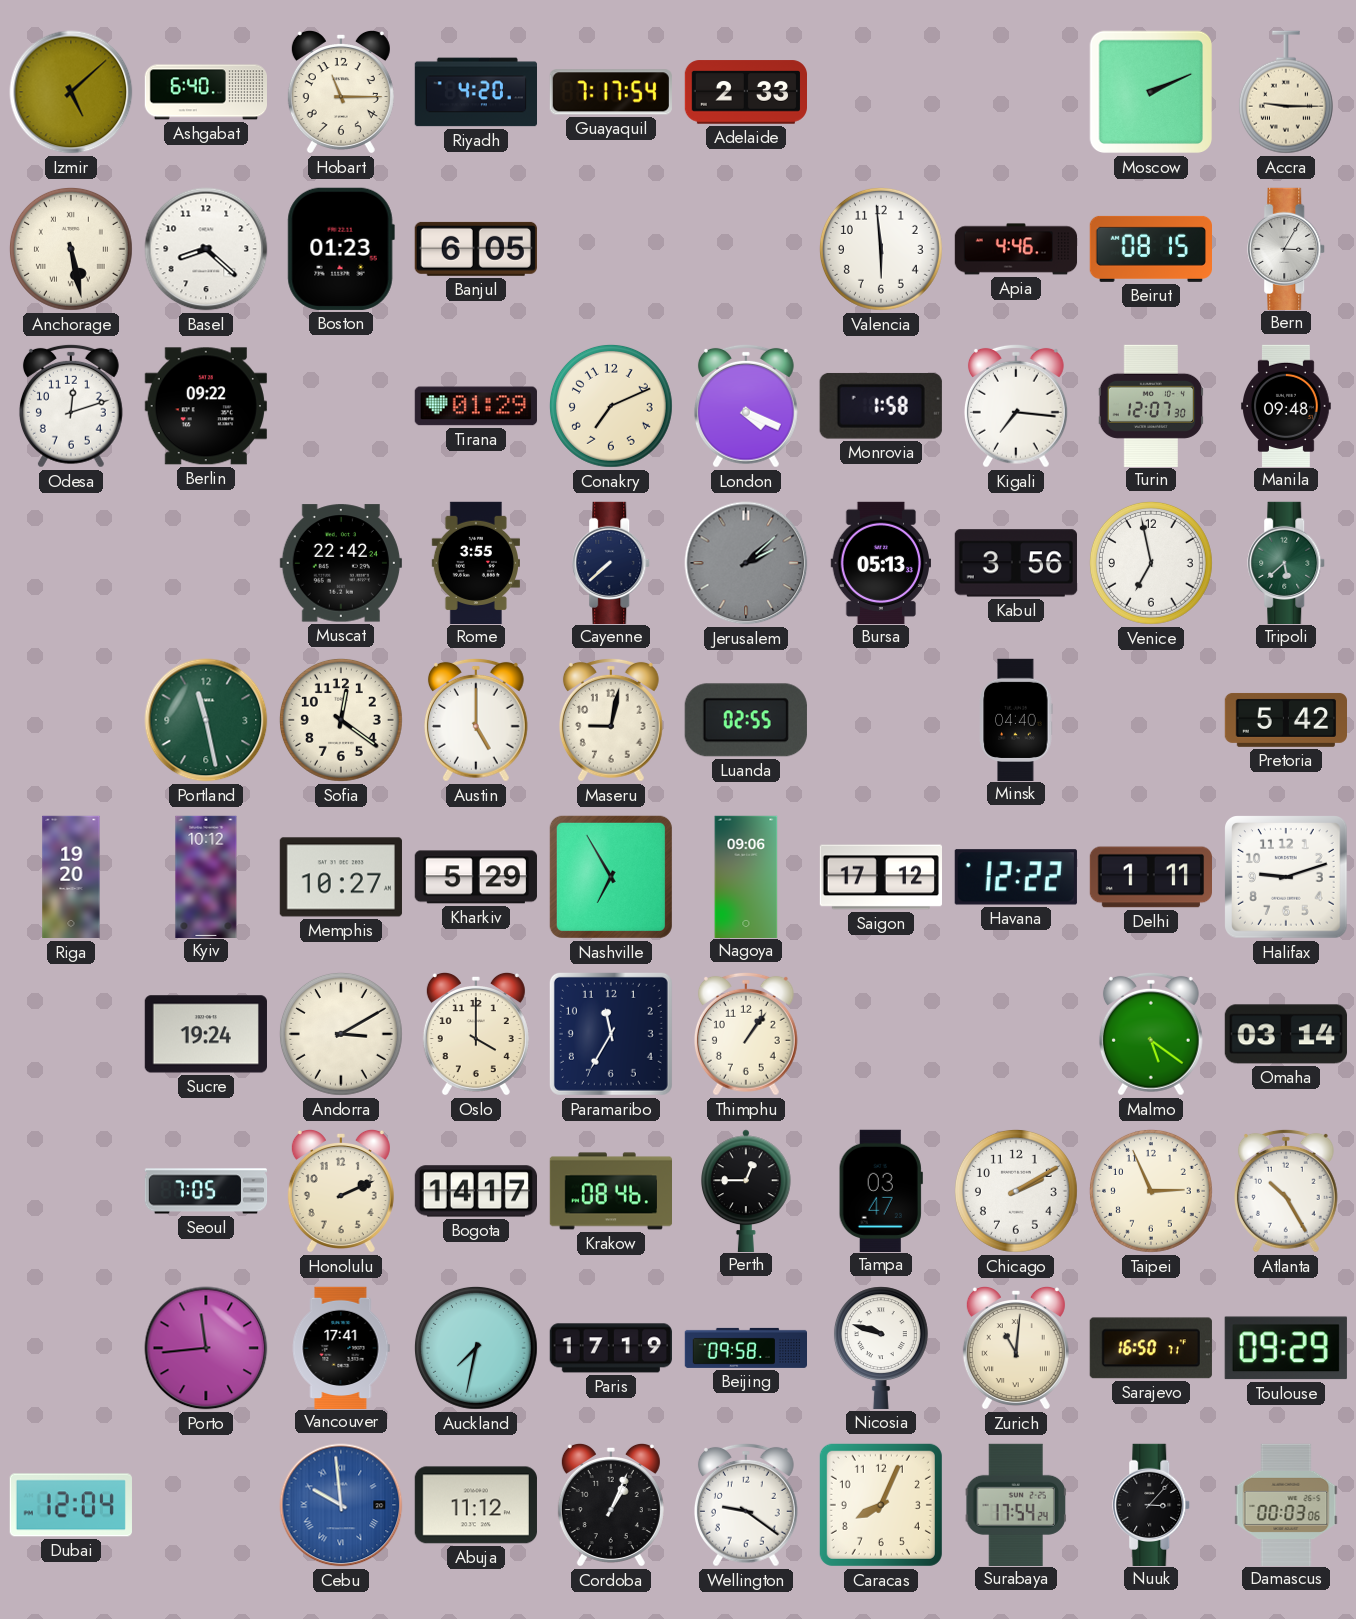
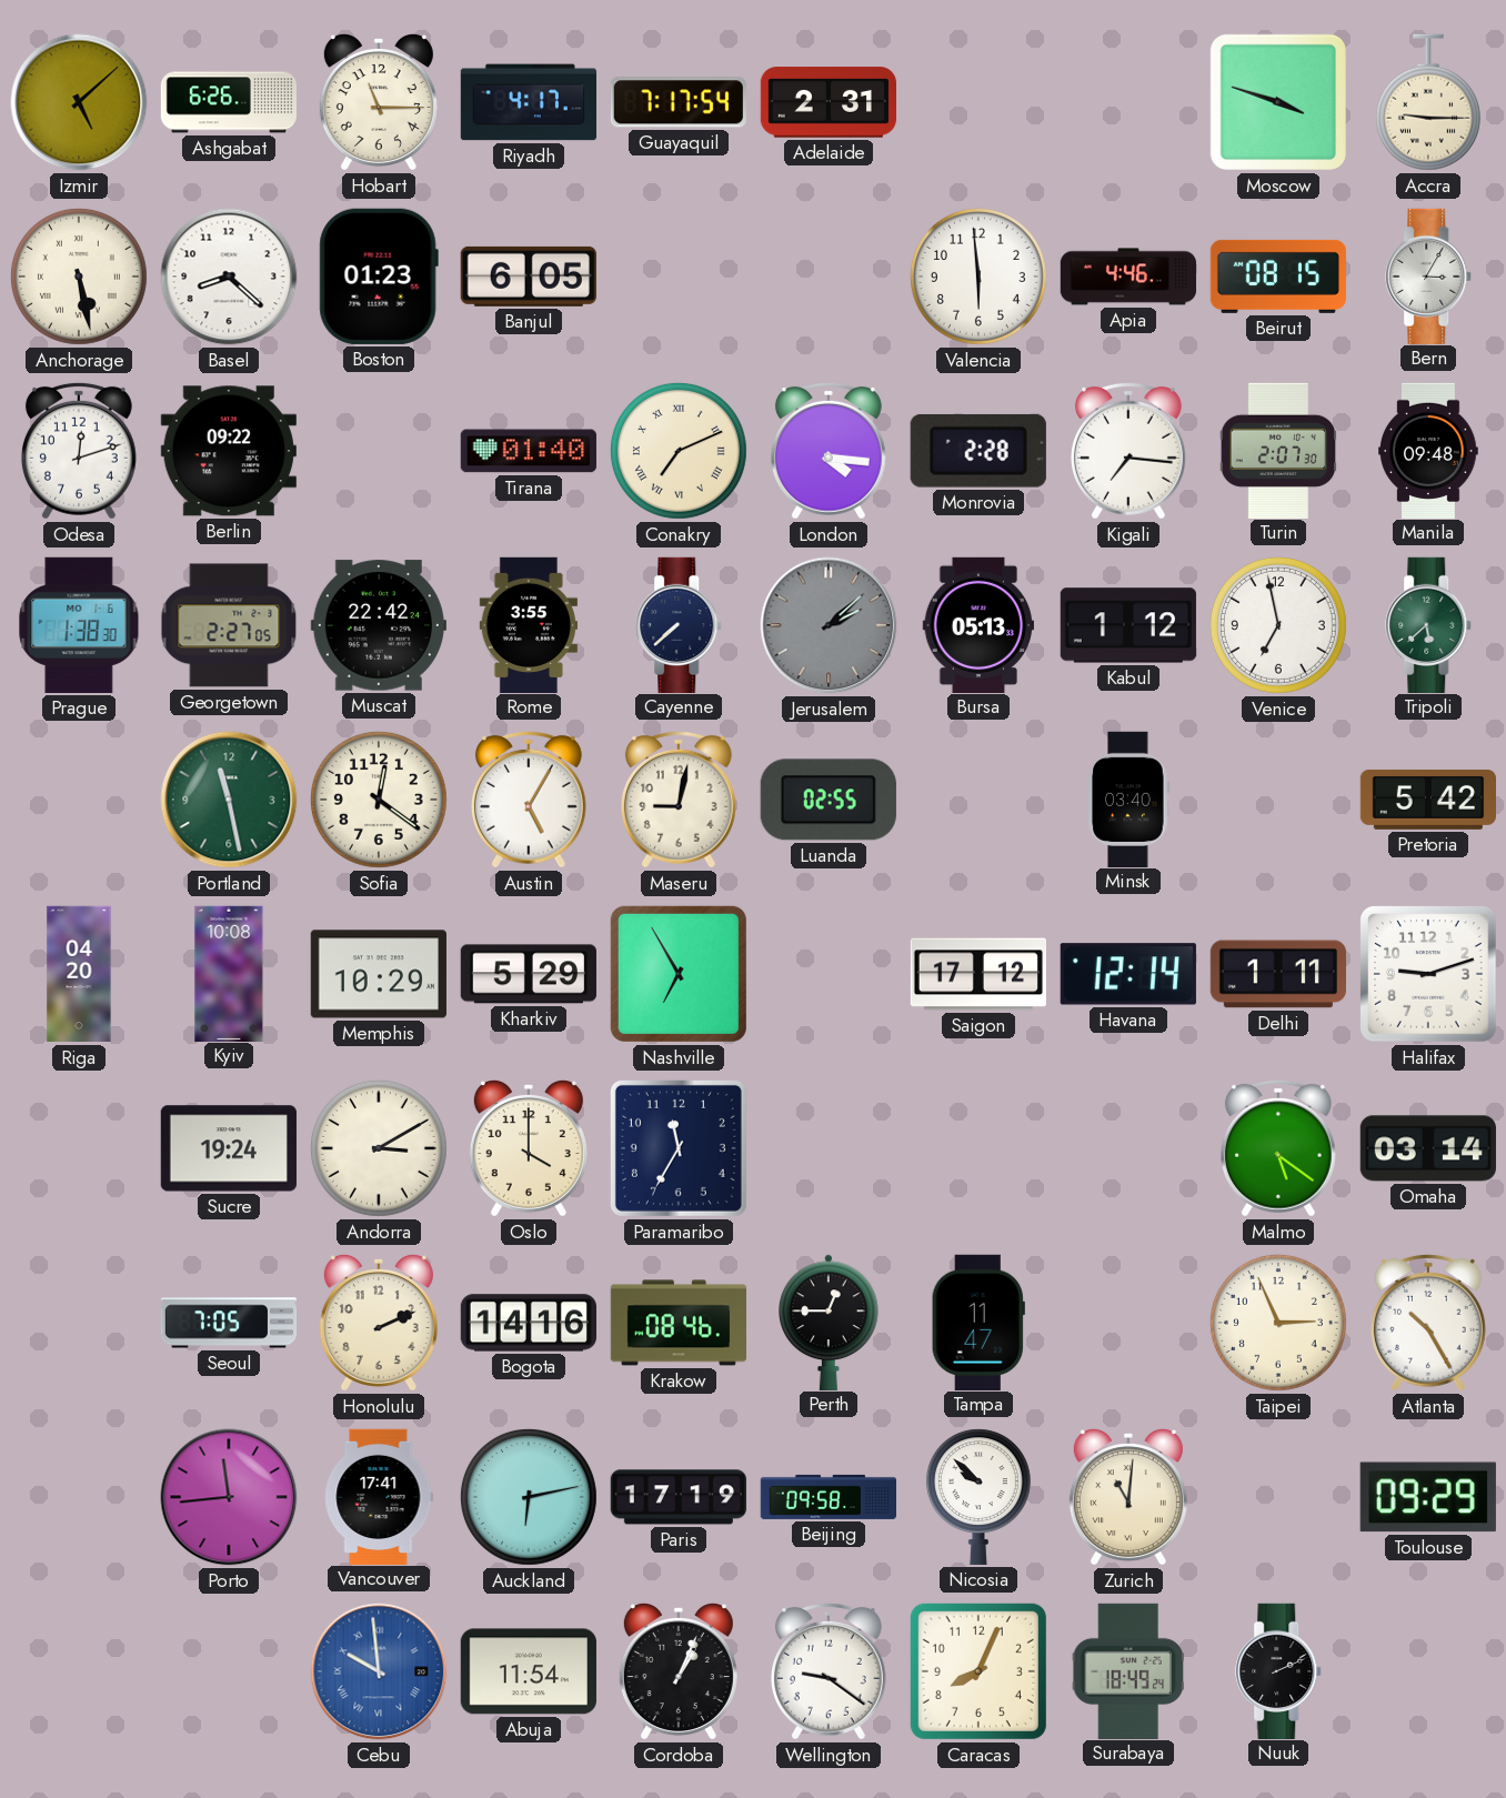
Ashgabat: 6:40 -> 6:26 (229, 102)
Riyadh: 4:20 -> 4:17 (528, 102)
Adelaide: 2:33 -> 2:31 (827, 102)
Moscow: 2:11 -> 3:48 (1278, 102)
Tirana: 01:29 -> 01:40 (529, 451)
Conakry numerals: Arabic -> Roman (679, 451)
London: 4:19 -> 4:16 (829, 451)
Monrovia: 1:58 -> 2:28 (978, 451)
Turin: 12:07 -> 2:07 (1278, 450)
Prague: none -> 1:38 (79, 625)
Georgetown: none -> 2:27 (229, 625)
Kabul: 3:56 -> 1:12 (1128, 625)
Austin: 5:00 -> 5:05 (529, 800)
Minsk: 04:40 -> 03:40 (1128, 798)
Riga: 19:20 -> 04:20 (79, 974)
Kyiv: 10:12 -> 10:08 (229, 973)
Memphis: 10:27 -> 10:29 (379, 974)
Nagoya: 09:06 -> none (746, 876)
Havana: 12:22 -> 12:14 (1128, 974)
Thimphu: 1:06 -> none (746, 1034)
Bogota: 14:17 -> 14:16 (528, 1323)
Tampa: 03:47 -> 11:47 (978, 1322)
Chicago: 2:10 -> none (1016, 1191)
Auckland: 7:32 -> 6:13 (529, 1497)
Nicosia: 9:48 -> 9:52 (978, 1497)
Sarajevo: 16:50 -> none (1151, 1348)
Dubai: 12:04 -> none (71, 1505)
Abuja: 11:12 -> 11:54 (529, 1671)
Surabaya: 17:54 -> 18:49 (1127, 1670)
Nuuk: 3:07 -> 2:11 (1279, 1670)
Damascus: 00:03 -> none (1286, 1504)
